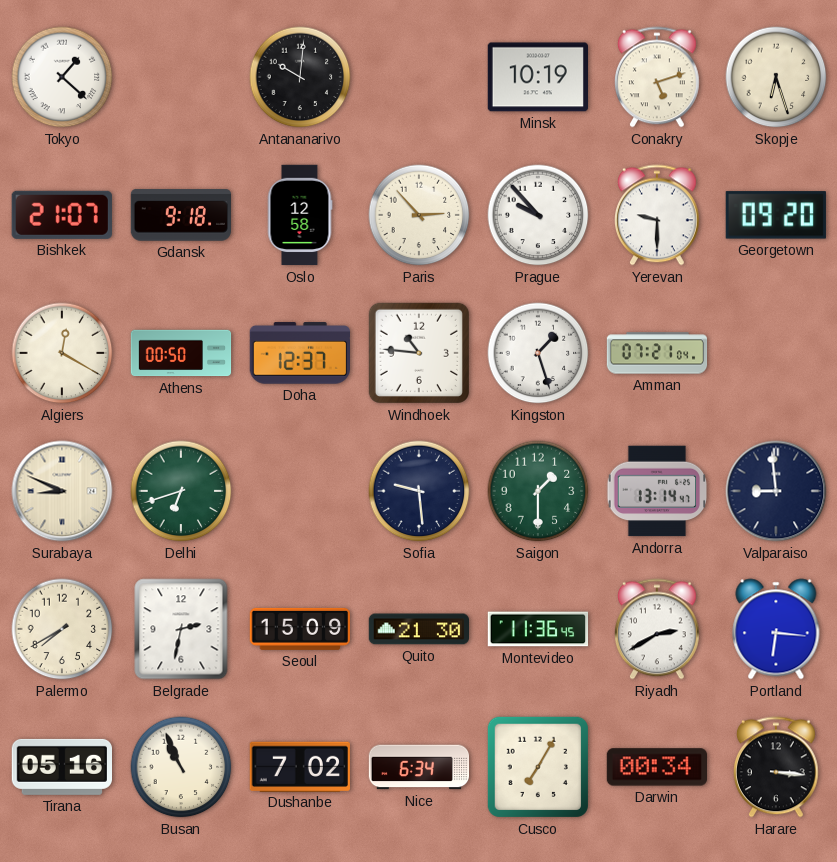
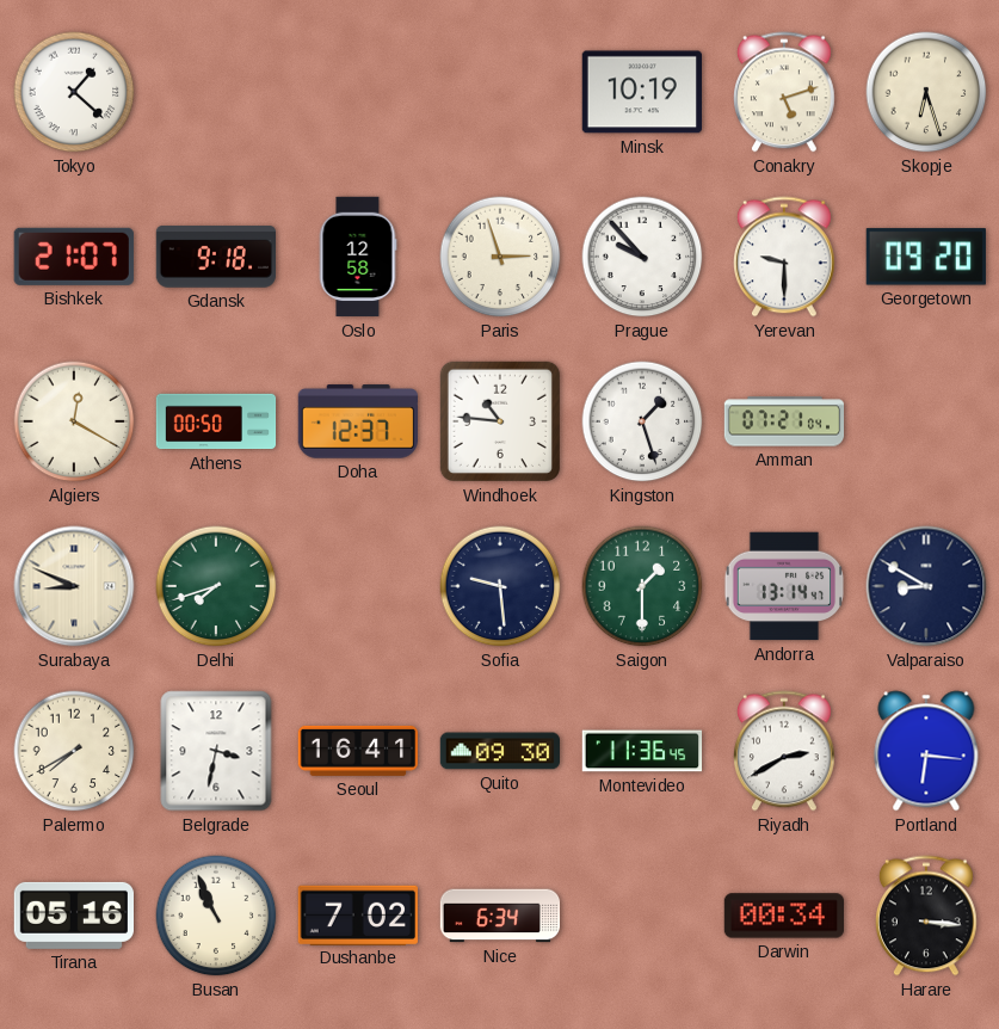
Antananarivo: 10:01 -> none (300, 77)
Paris: 2:53 -> 2:57 (500, 257)
Delhi: 6:42 -> 7:42 (216, 586)
Valparaiso: 8:59 -> 8:50 (926, 586)
Belgrade: 2:32 -> 3:32 (216, 751)
Seoul: 15:09 -> 16:41 (358, 751)
Quito: 21:30 -> 09:30 (499, 751)
Cusco: 7:05 -> none (538, 767)
